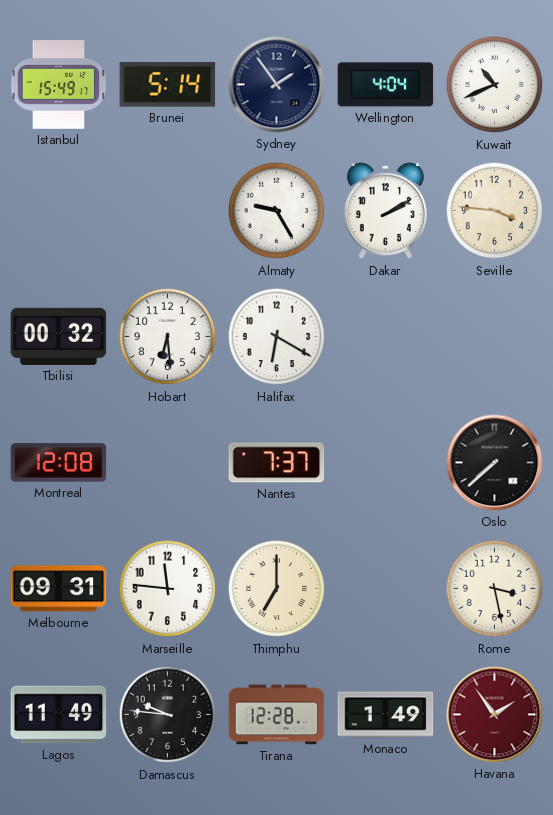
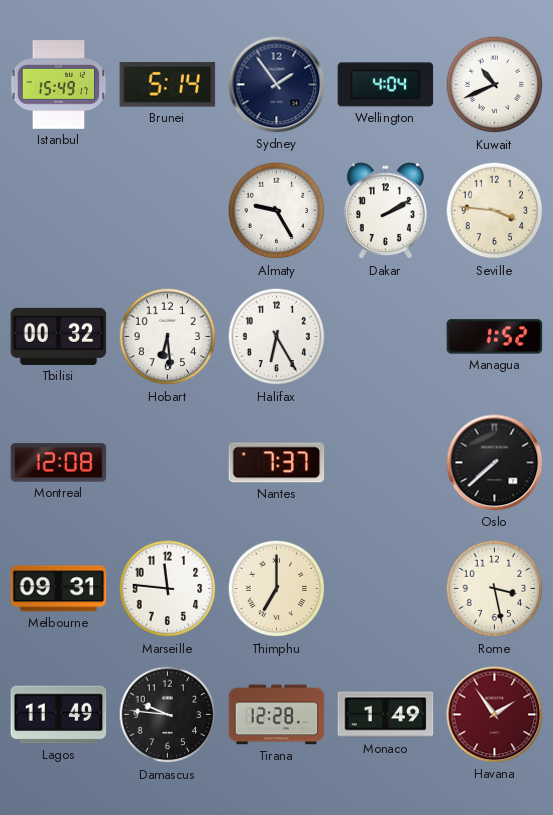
Halifax: 6:20 -> 6:25 (277, 337)
Managua: none -> 1:52 (495, 337)
